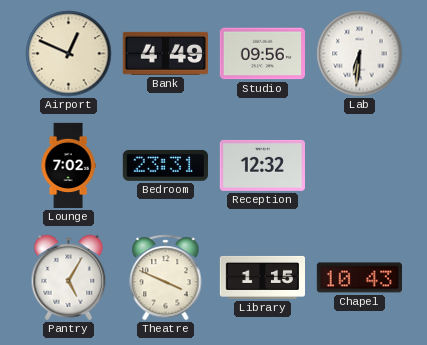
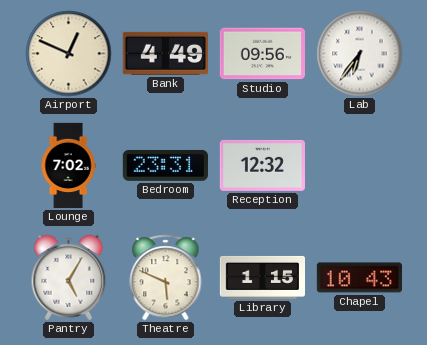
Lab: 6:31 -> 6:36 (360, 54)
Theatre: 3:49 -> 5:49 (166, 278)
